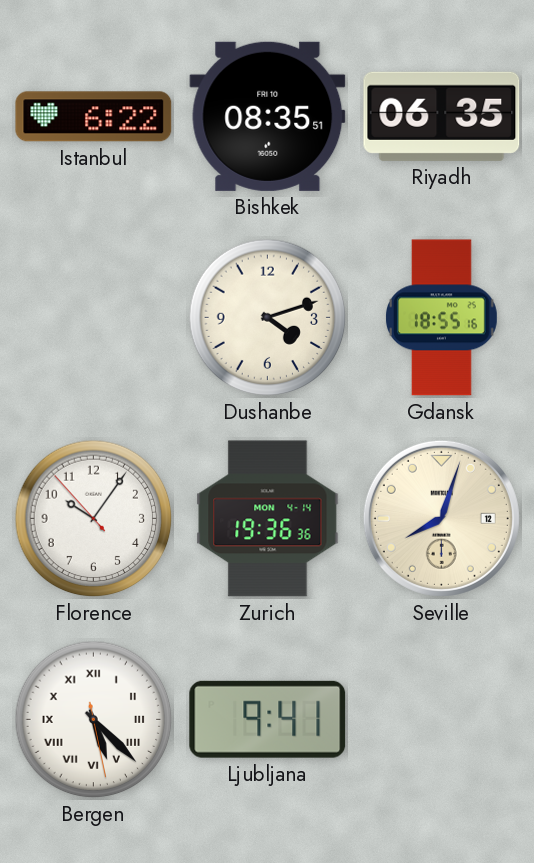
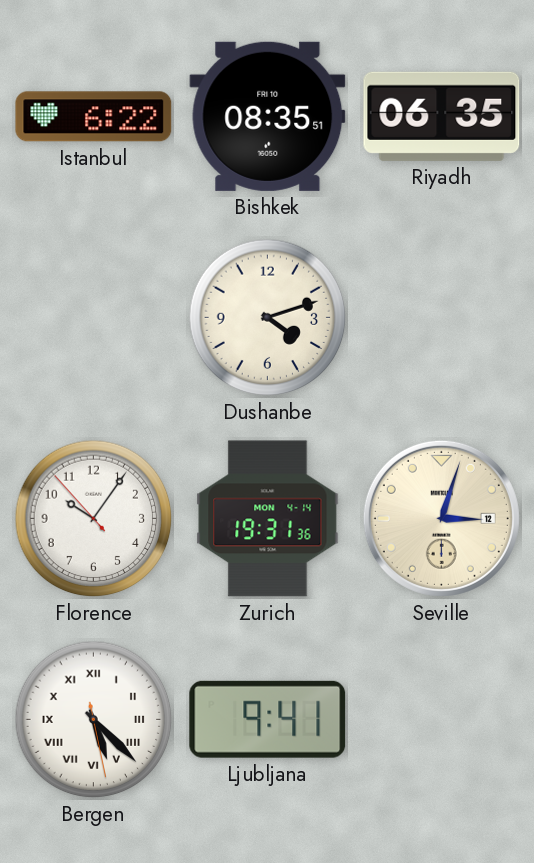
Gdansk: 18:55 -> none (441, 318)
Zurich: 19:36 -> 19:31 (268, 519)
Seville: 8:03 -> 3:03 (441, 518)
